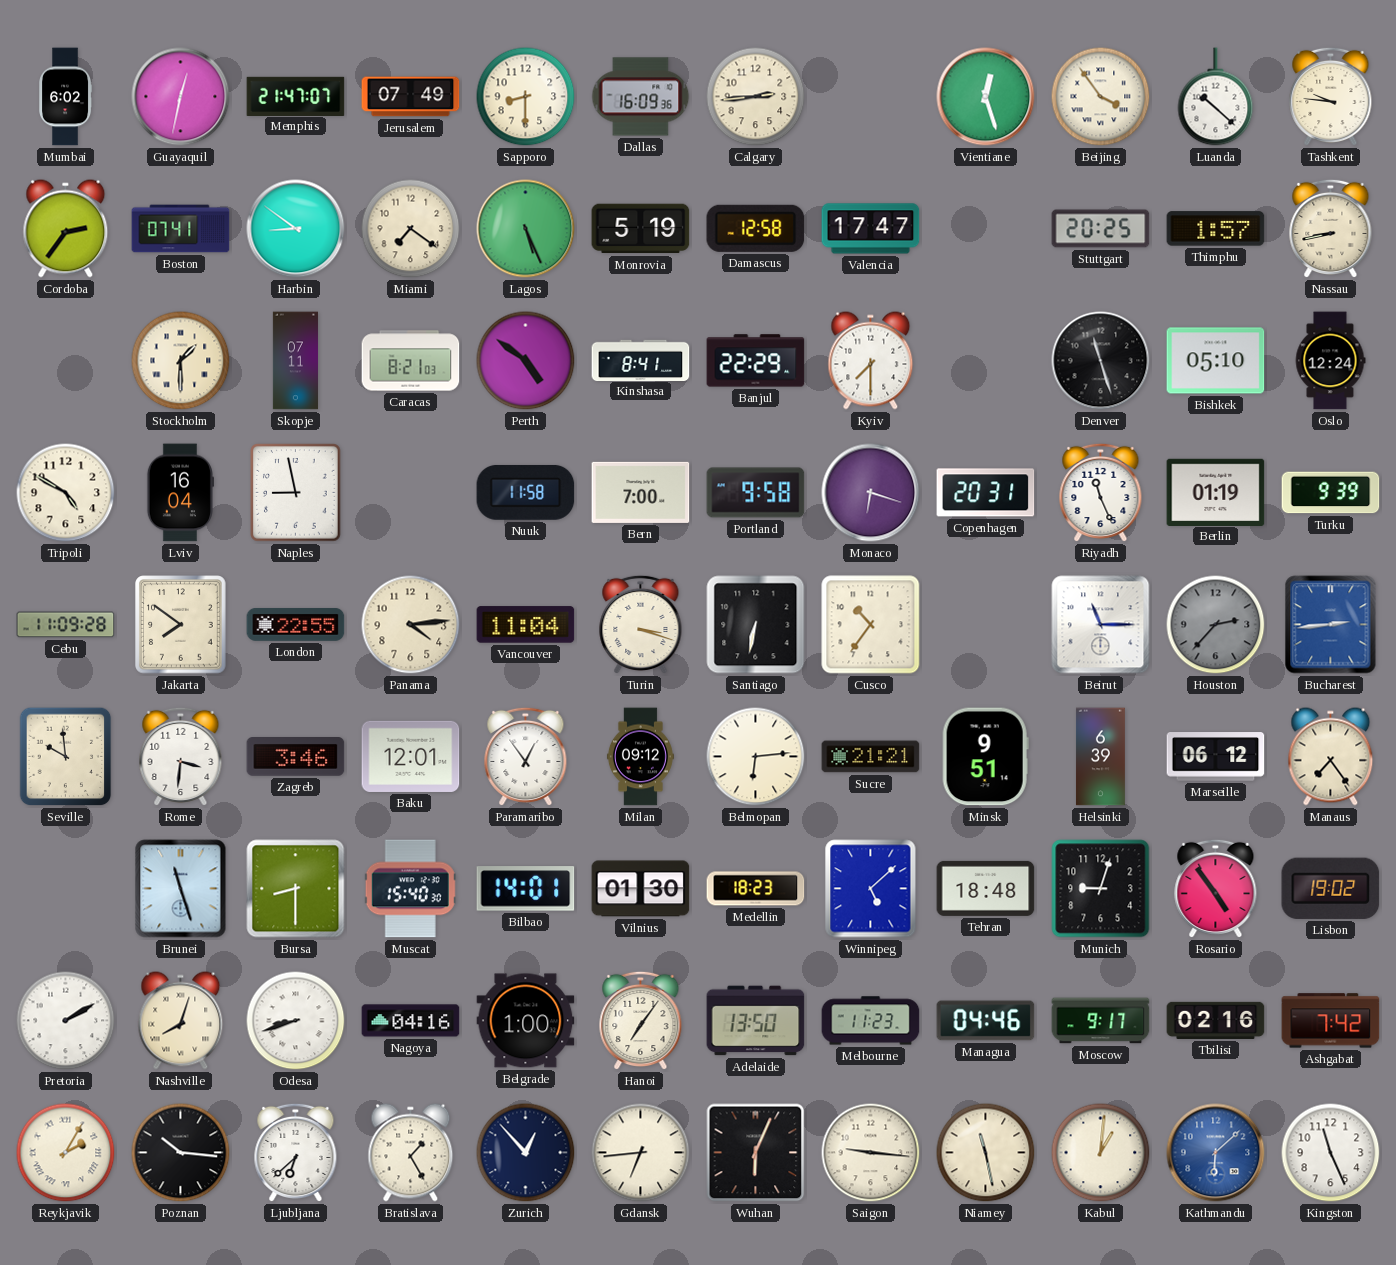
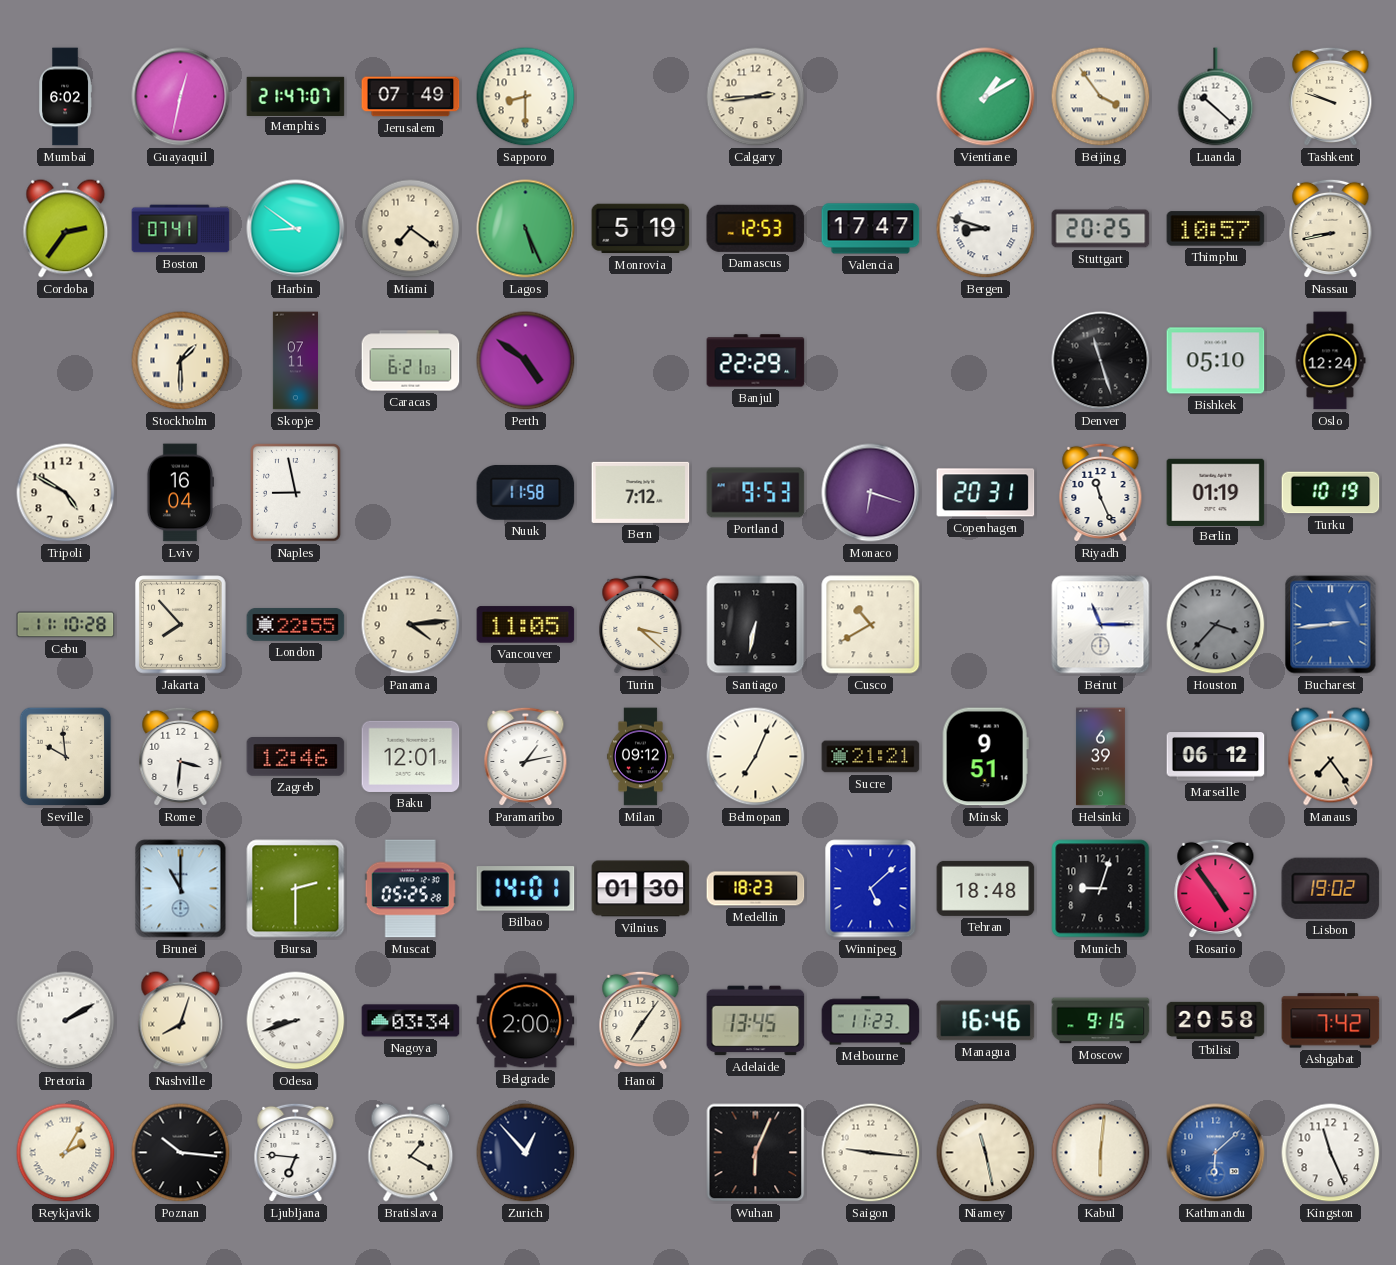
Dallas: 16:09 -> none (641, 97)
Vientiane: 12:27 -> 1:10 (986, 97)
Tashkent: 9:46 -> 9:48 (1331, 97)
Damascus: 12:58 -> 12:53 (756, 228)
Bergen: none -> 8:48 (986, 229)
Thimphu: 1:57 -> 10:57 (1216, 229)
Caracas: 8:21 -> 6:21 (411, 361)
Kinshasa: 8:41 -> none (641, 360)
Kyiv: 7:30 -> none (871, 361)
Bern: 7:00 -> 7:12 (641, 492)
Portland: 9:58 -> 9:53 (756, 493)
Turku: 9:39 -> 10:19 (1331, 493)
Cebu: 11:09 -> 11:10 (66, 625)
Jakarta: 7:51 -> 7:53 (181, 625)
Vancouver: 11:04 -> 11:05 (526, 625)
Turin: 3:18 -> 3:22 (641, 625)
Cusco: 10:36 -> 10:40 (871, 625)
Houston: 2:37 -> 3:37 (1216, 625)
Zagreb: 3:46 -> 12:46 (296, 757)
Paramaribo: 12:54 -> 1:13 (526, 757)
Belmopan: 6:14 -> 7:04 (756, 757)
Brunei: 11:27 -> 11:00 (181, 889)
Bursa: 8:30 -> 2:30 (296, 889)
Muscat: 15:40 -> 05:25 (410, 889)
Nagoya: 04:16 -> 03:34 (411, 1021)
Belgrade: 1:00 -> 2:00 (526, 1021)
Adelaide: 13:50 -> 13:45 (756, 1021)
Managua: 04:46 -> 16:46 (986, 1021)
Moscow: 9:17 -> 9:15 (1101, 1021)
Tbilisi: 02:16 -> 20:58 (1216, 1020)
Ljubljana: 6:38 -> 6:46 (296, 1153)
Bratislava: 1:25 -> 1:20 (411, 1153)
Gdansk: 6:44 -> none (641, 1153)
Kabul: 1:01 -> 6:01 (1101, 1153)
